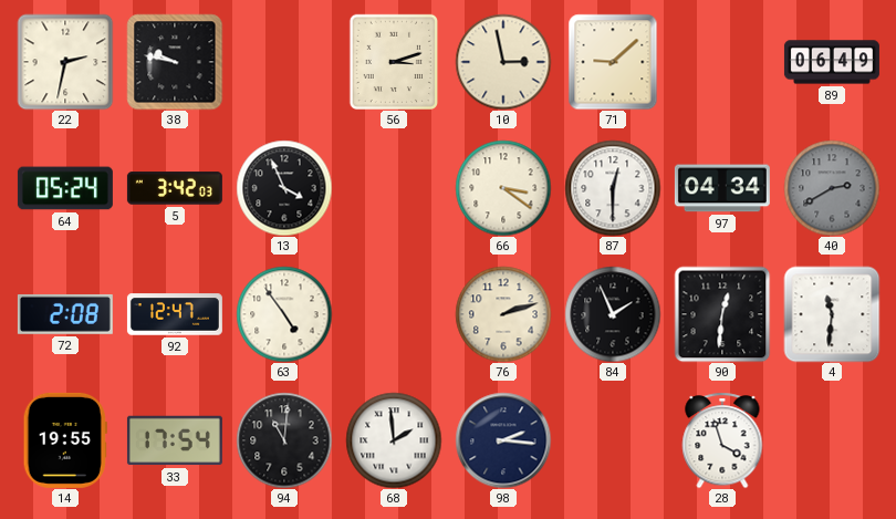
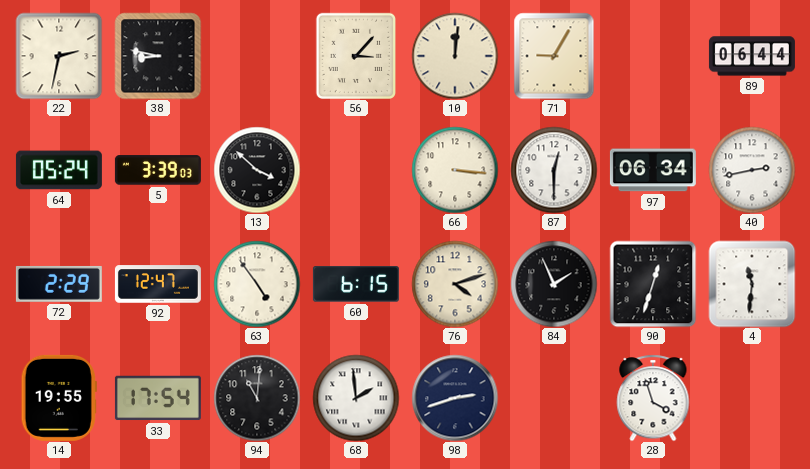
38: 9:47 -> 8:47 (158, 56)
56: 3:12 -> 3:07 (355, 55)
10: 2:58 -> 12:01 (455, 56)
71: 9:08 -> 9:05 (554, 56)
89: 06:49 -> 06:44 (752, 56)
5: 3:42 -> 3:39 (158, 170)
13: 3:56 -> 3:52 (257, 170)
66: 3:21 -> 3:16 (455, 170)
97: 04:34 -> 06:34 (653, 170)
40: 2:40 -> 2:43 (752, 170)
40 dial: grey -> white (752, 170)
72: 2:08 -> 2:29 (59, 284)
60: none -> 6:15 (356, 284)
76: 2:12 -> 4:12 (455, 284)
90: 12:31 -> 12:33 (653, 284)
98: 2:16 -> 2:42 (455, 398)
